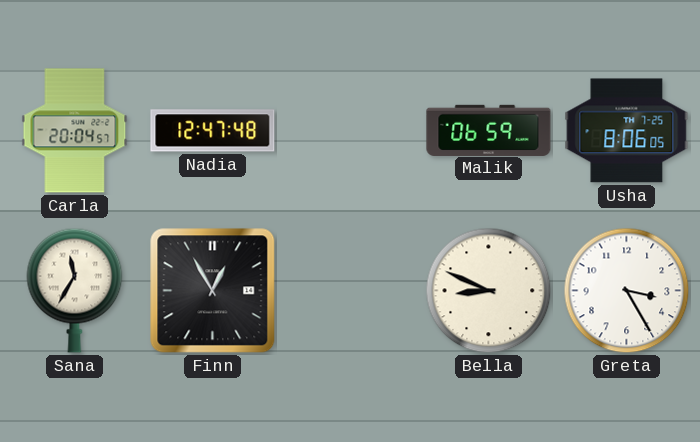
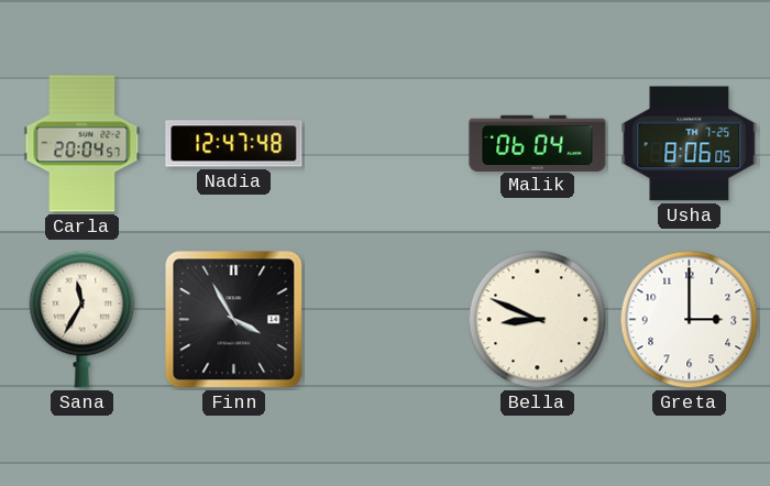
Malik: 06:59 -> 06:04 (538, 143)
Finn: 12:55 -> 3:55 (234, 320)
Greta: 3:25 -> 3:00 (690, 320)
